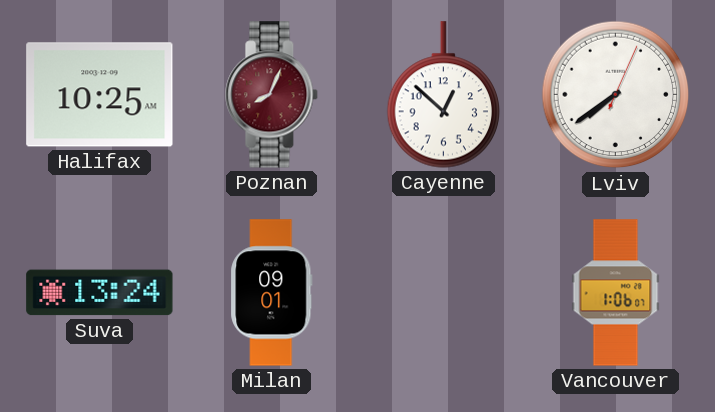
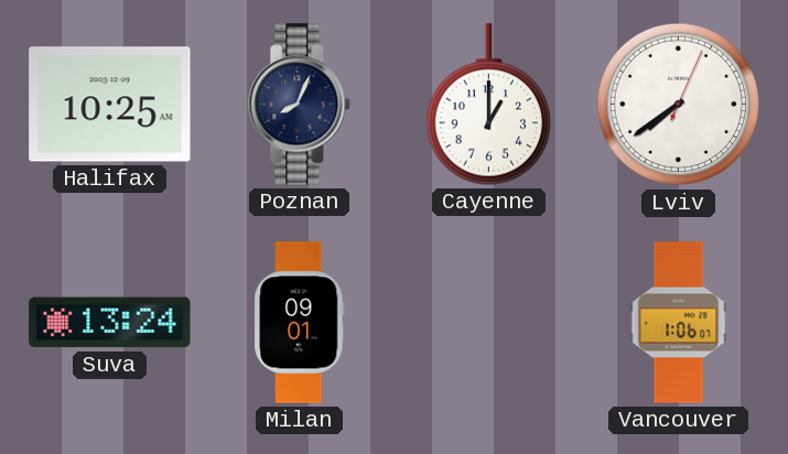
Poznan dial: burgundy -> navy (300, 105)
Cayenne: 12:52 -> 1:00 (489, 105)
